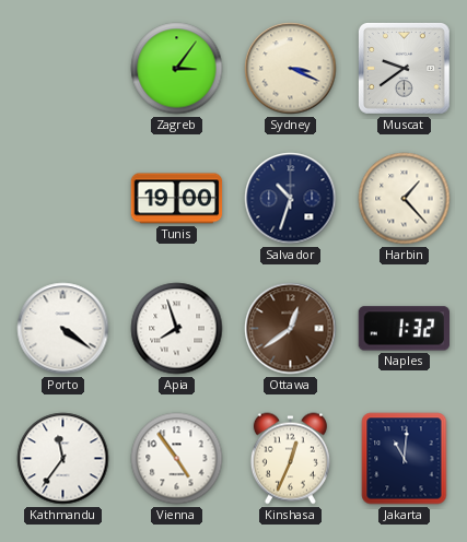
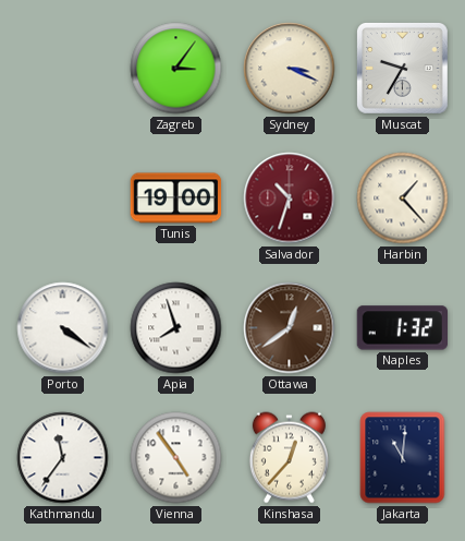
Muscat: 9:39 -> 9:35 (402, 68)
Salvador dial: navy -> burgundy (290, 199)
Kinshasa: 12:34 -> 12:37 (289, 458)
